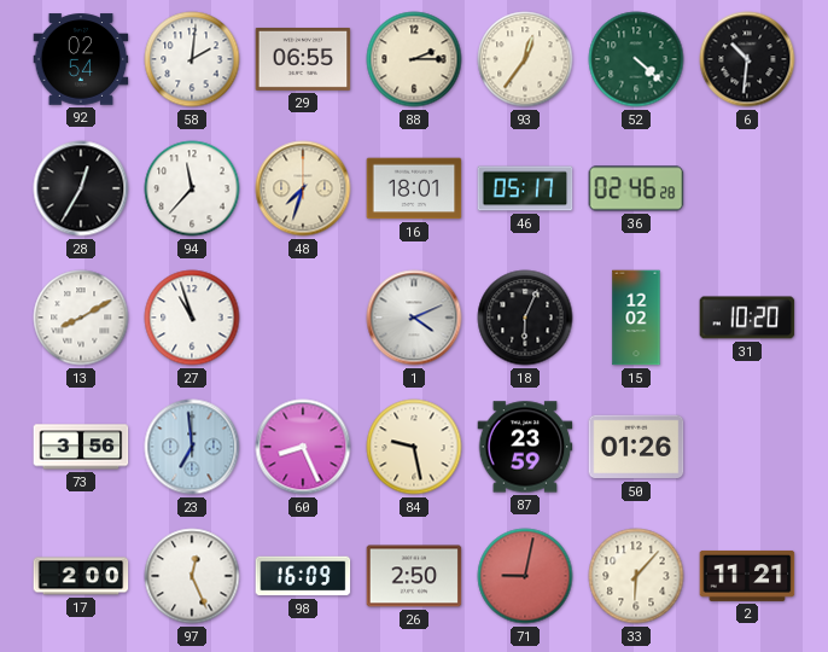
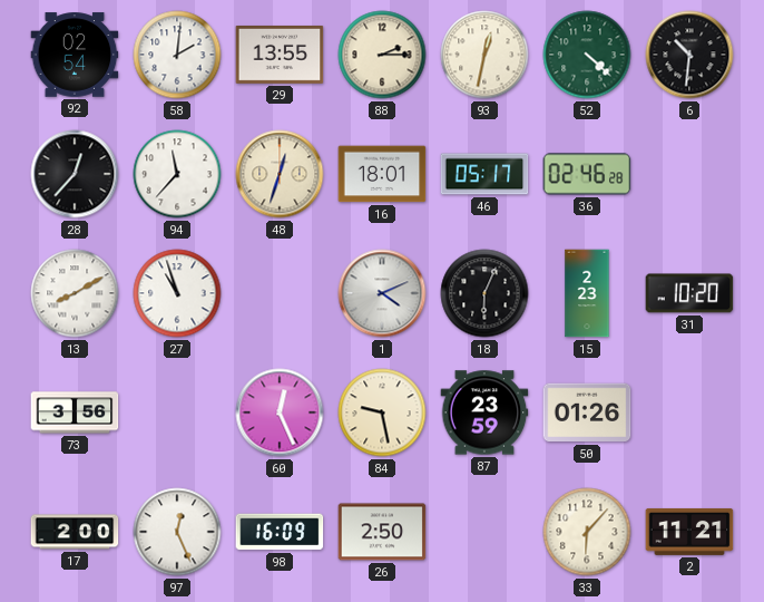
29: 06:55 -> 13:55 (280, 55)
93: 12:36 -> 12:32 (484, 55)
28: 12:35 -> 12:37 (75, 174)
48: 7:33 -> 12:33 (280, 174)
15: 12:02 -> 2:23 (587, 293)
23: 6:59 -> none (192, 447)
60: 8:26 -> 12:26 (280, 412)
71: 9:02 -> none (525, 576)
